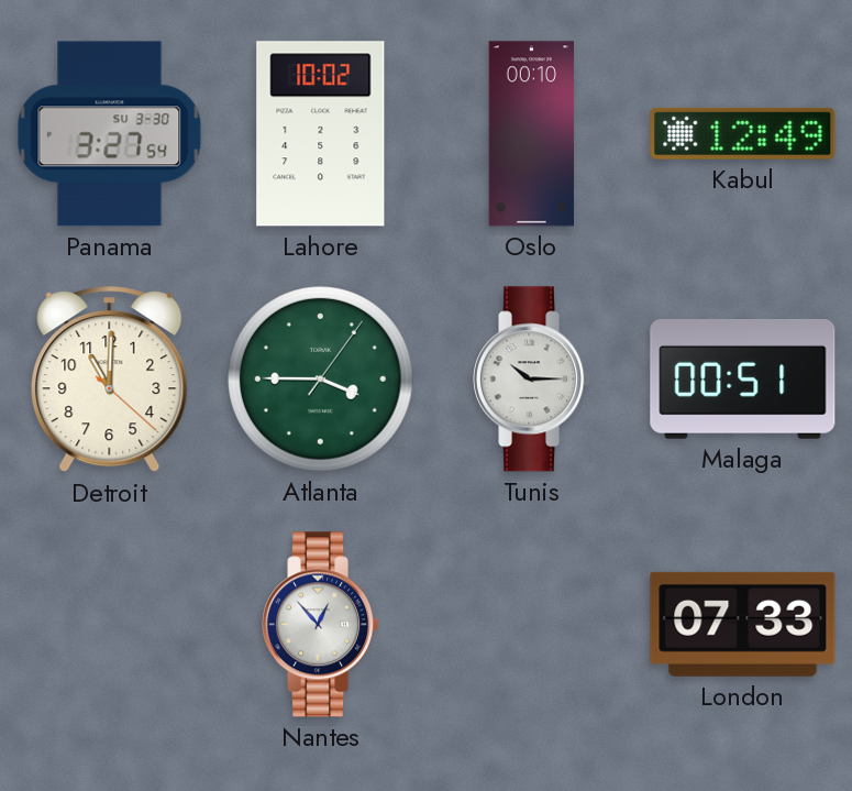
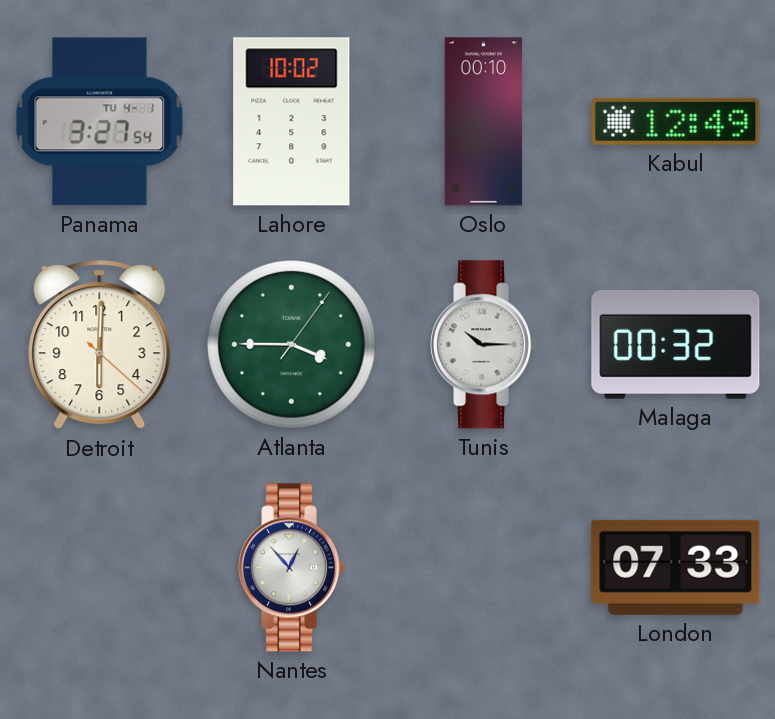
Panama date: SU 3-30 -> TU 4-1 (100, 122)
Detroit: 11:00 -> 6:00 (100, 345)
Malaga: 00:51 -> 00:32 (676, 344)
